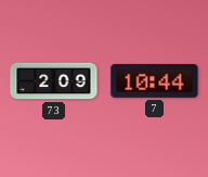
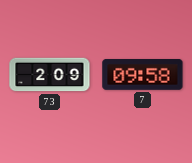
7: 10:44 -> 09:58 (143, 75)
